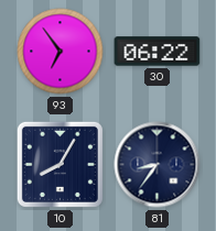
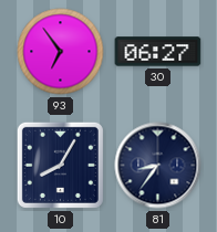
30: 06:22 -> 06:27 (158, 52)
